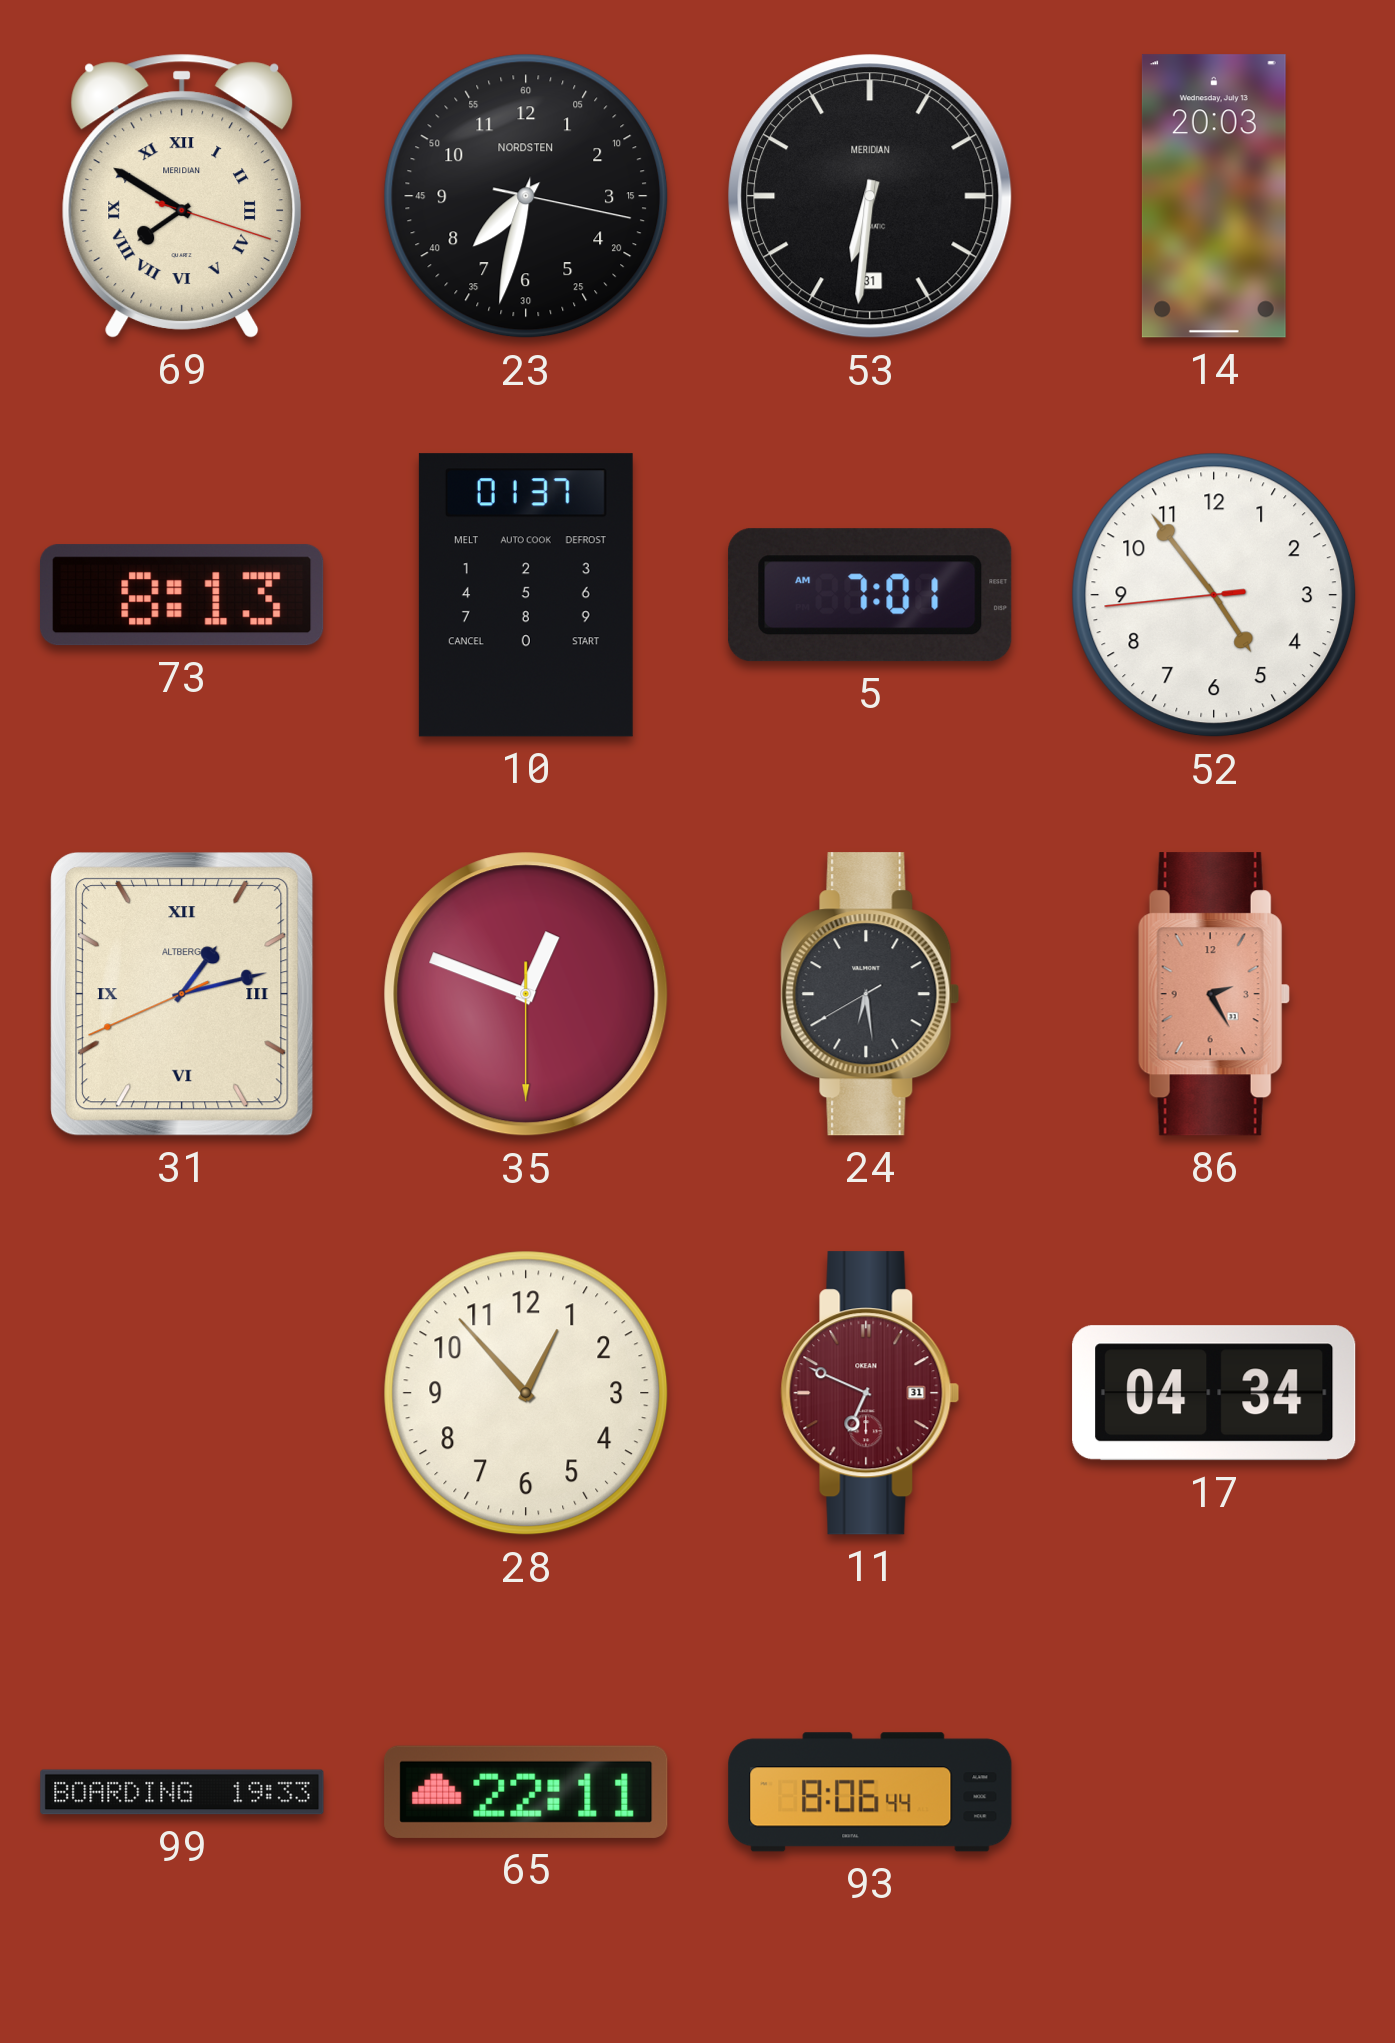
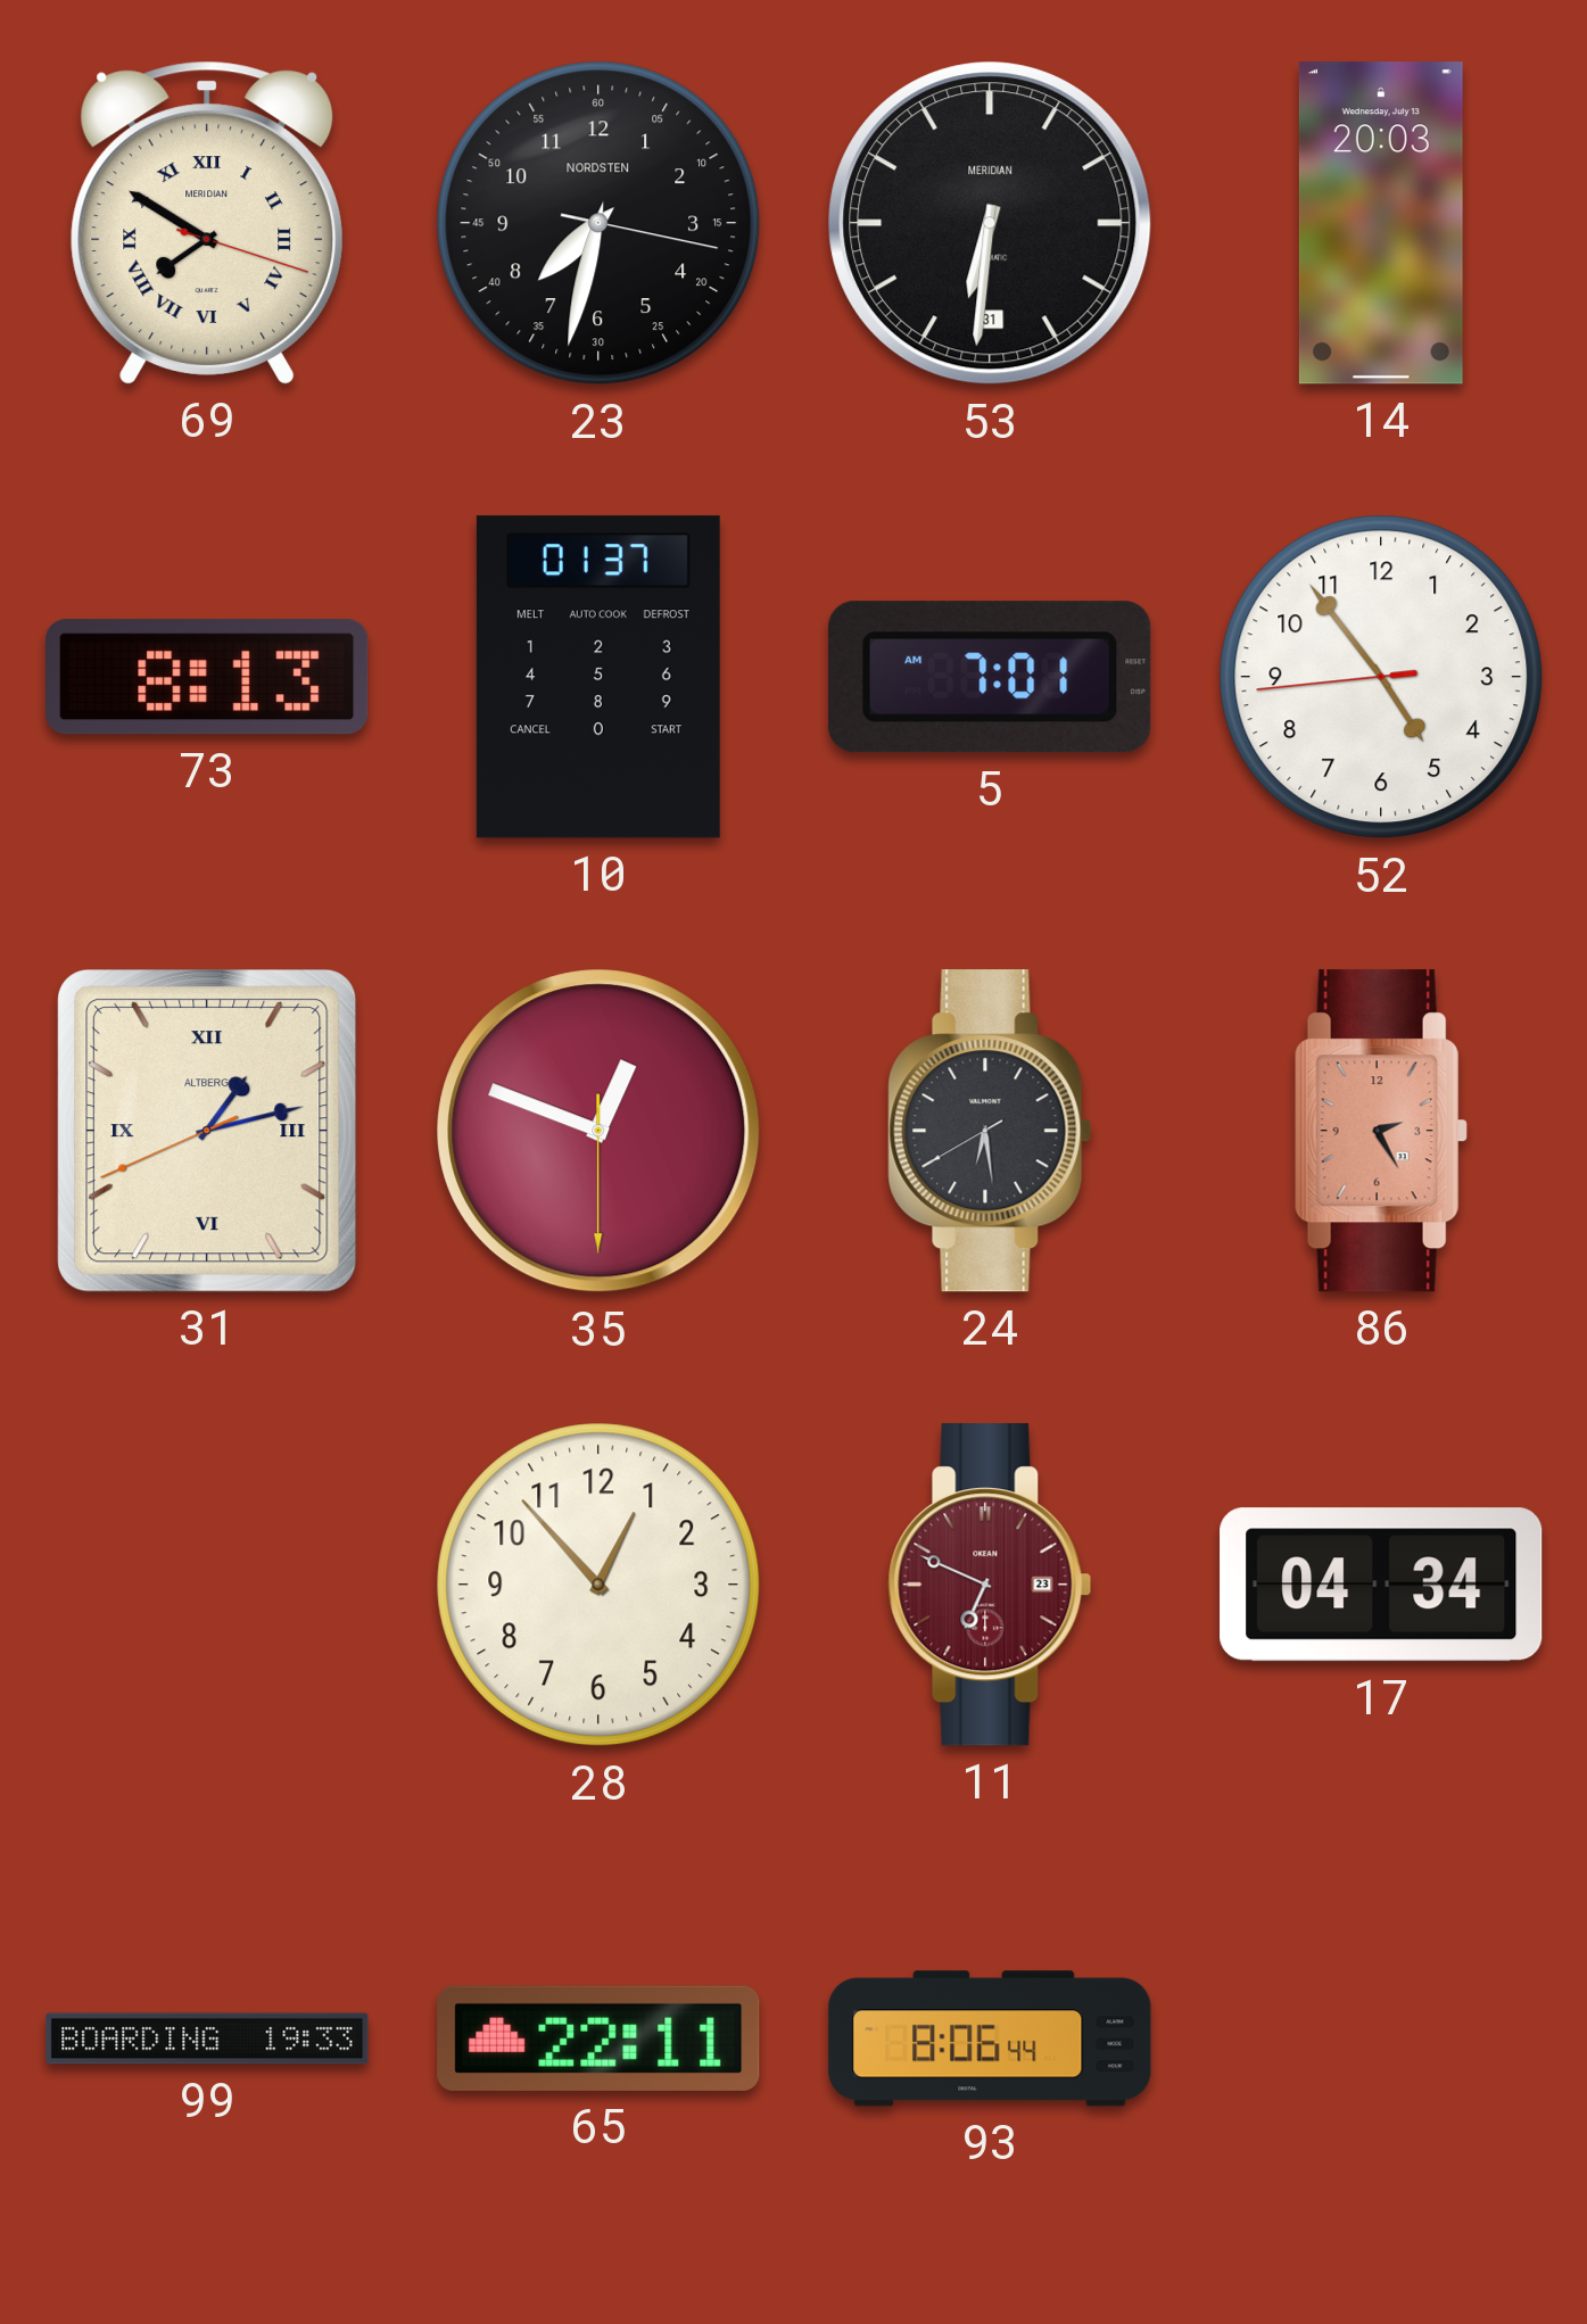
11 date: 31 -> 23 (990, 1585)
